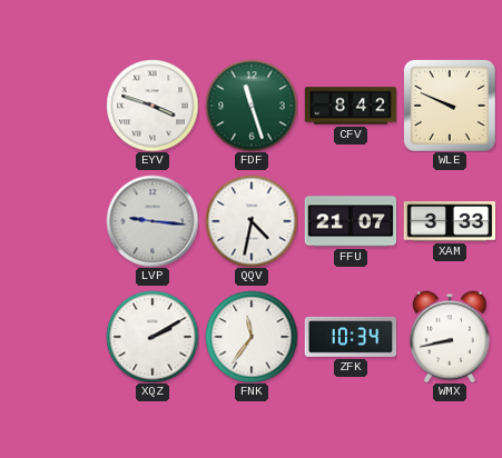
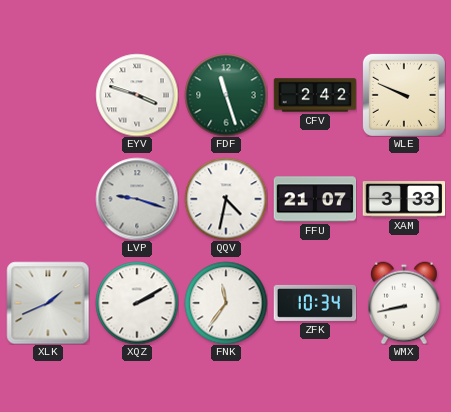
CFV: 8:42 -> 2:42 (315, 95)
LVP: 9:16 -> 9:18 (137, 199)
XLK: none -> 1:41 (48, 303)
